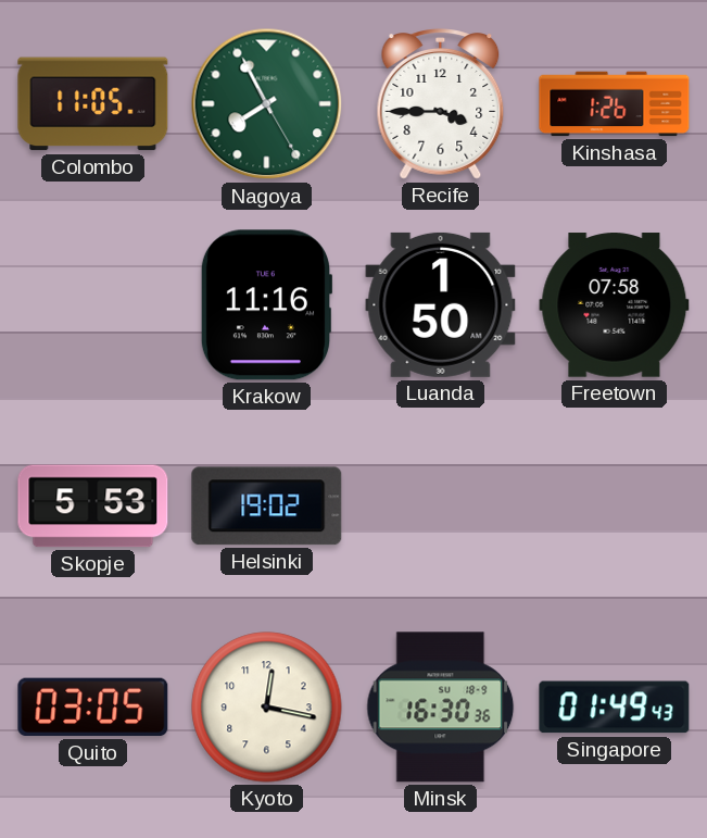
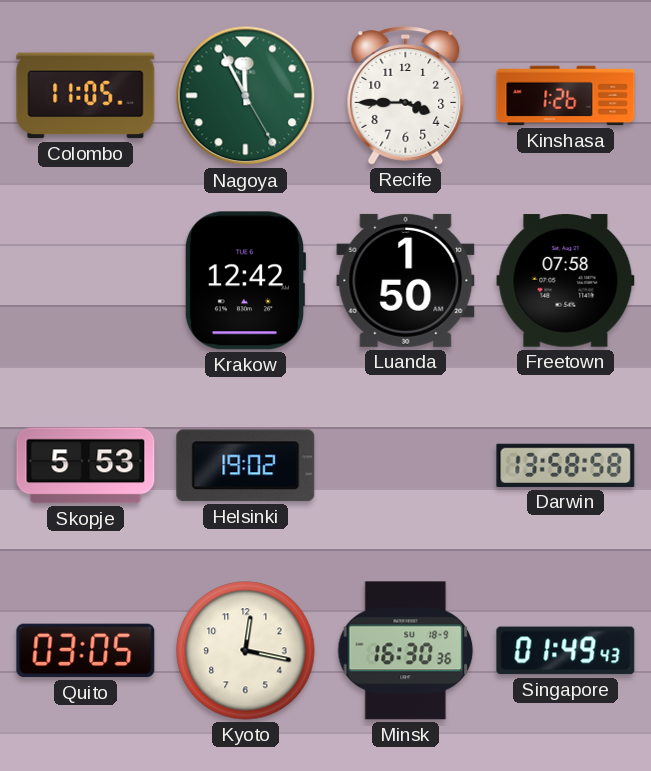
Nagoya: 7:55 -> 11:55 (246, 96)
Krakow: 11:16 -> 12:42 (245, 281)
Darwin: none -> 13:58 (566, 465)
